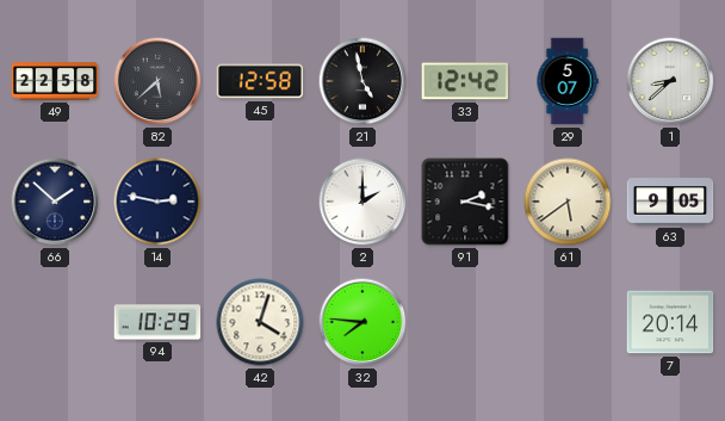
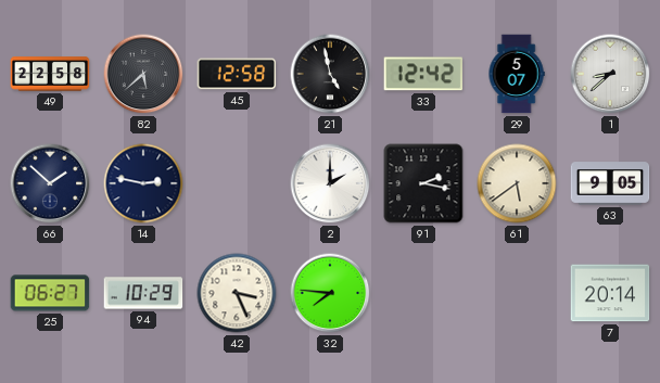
25: none -> 06:27 (50, 293)
42: 4:03 -> 3:26 (237, 293)
